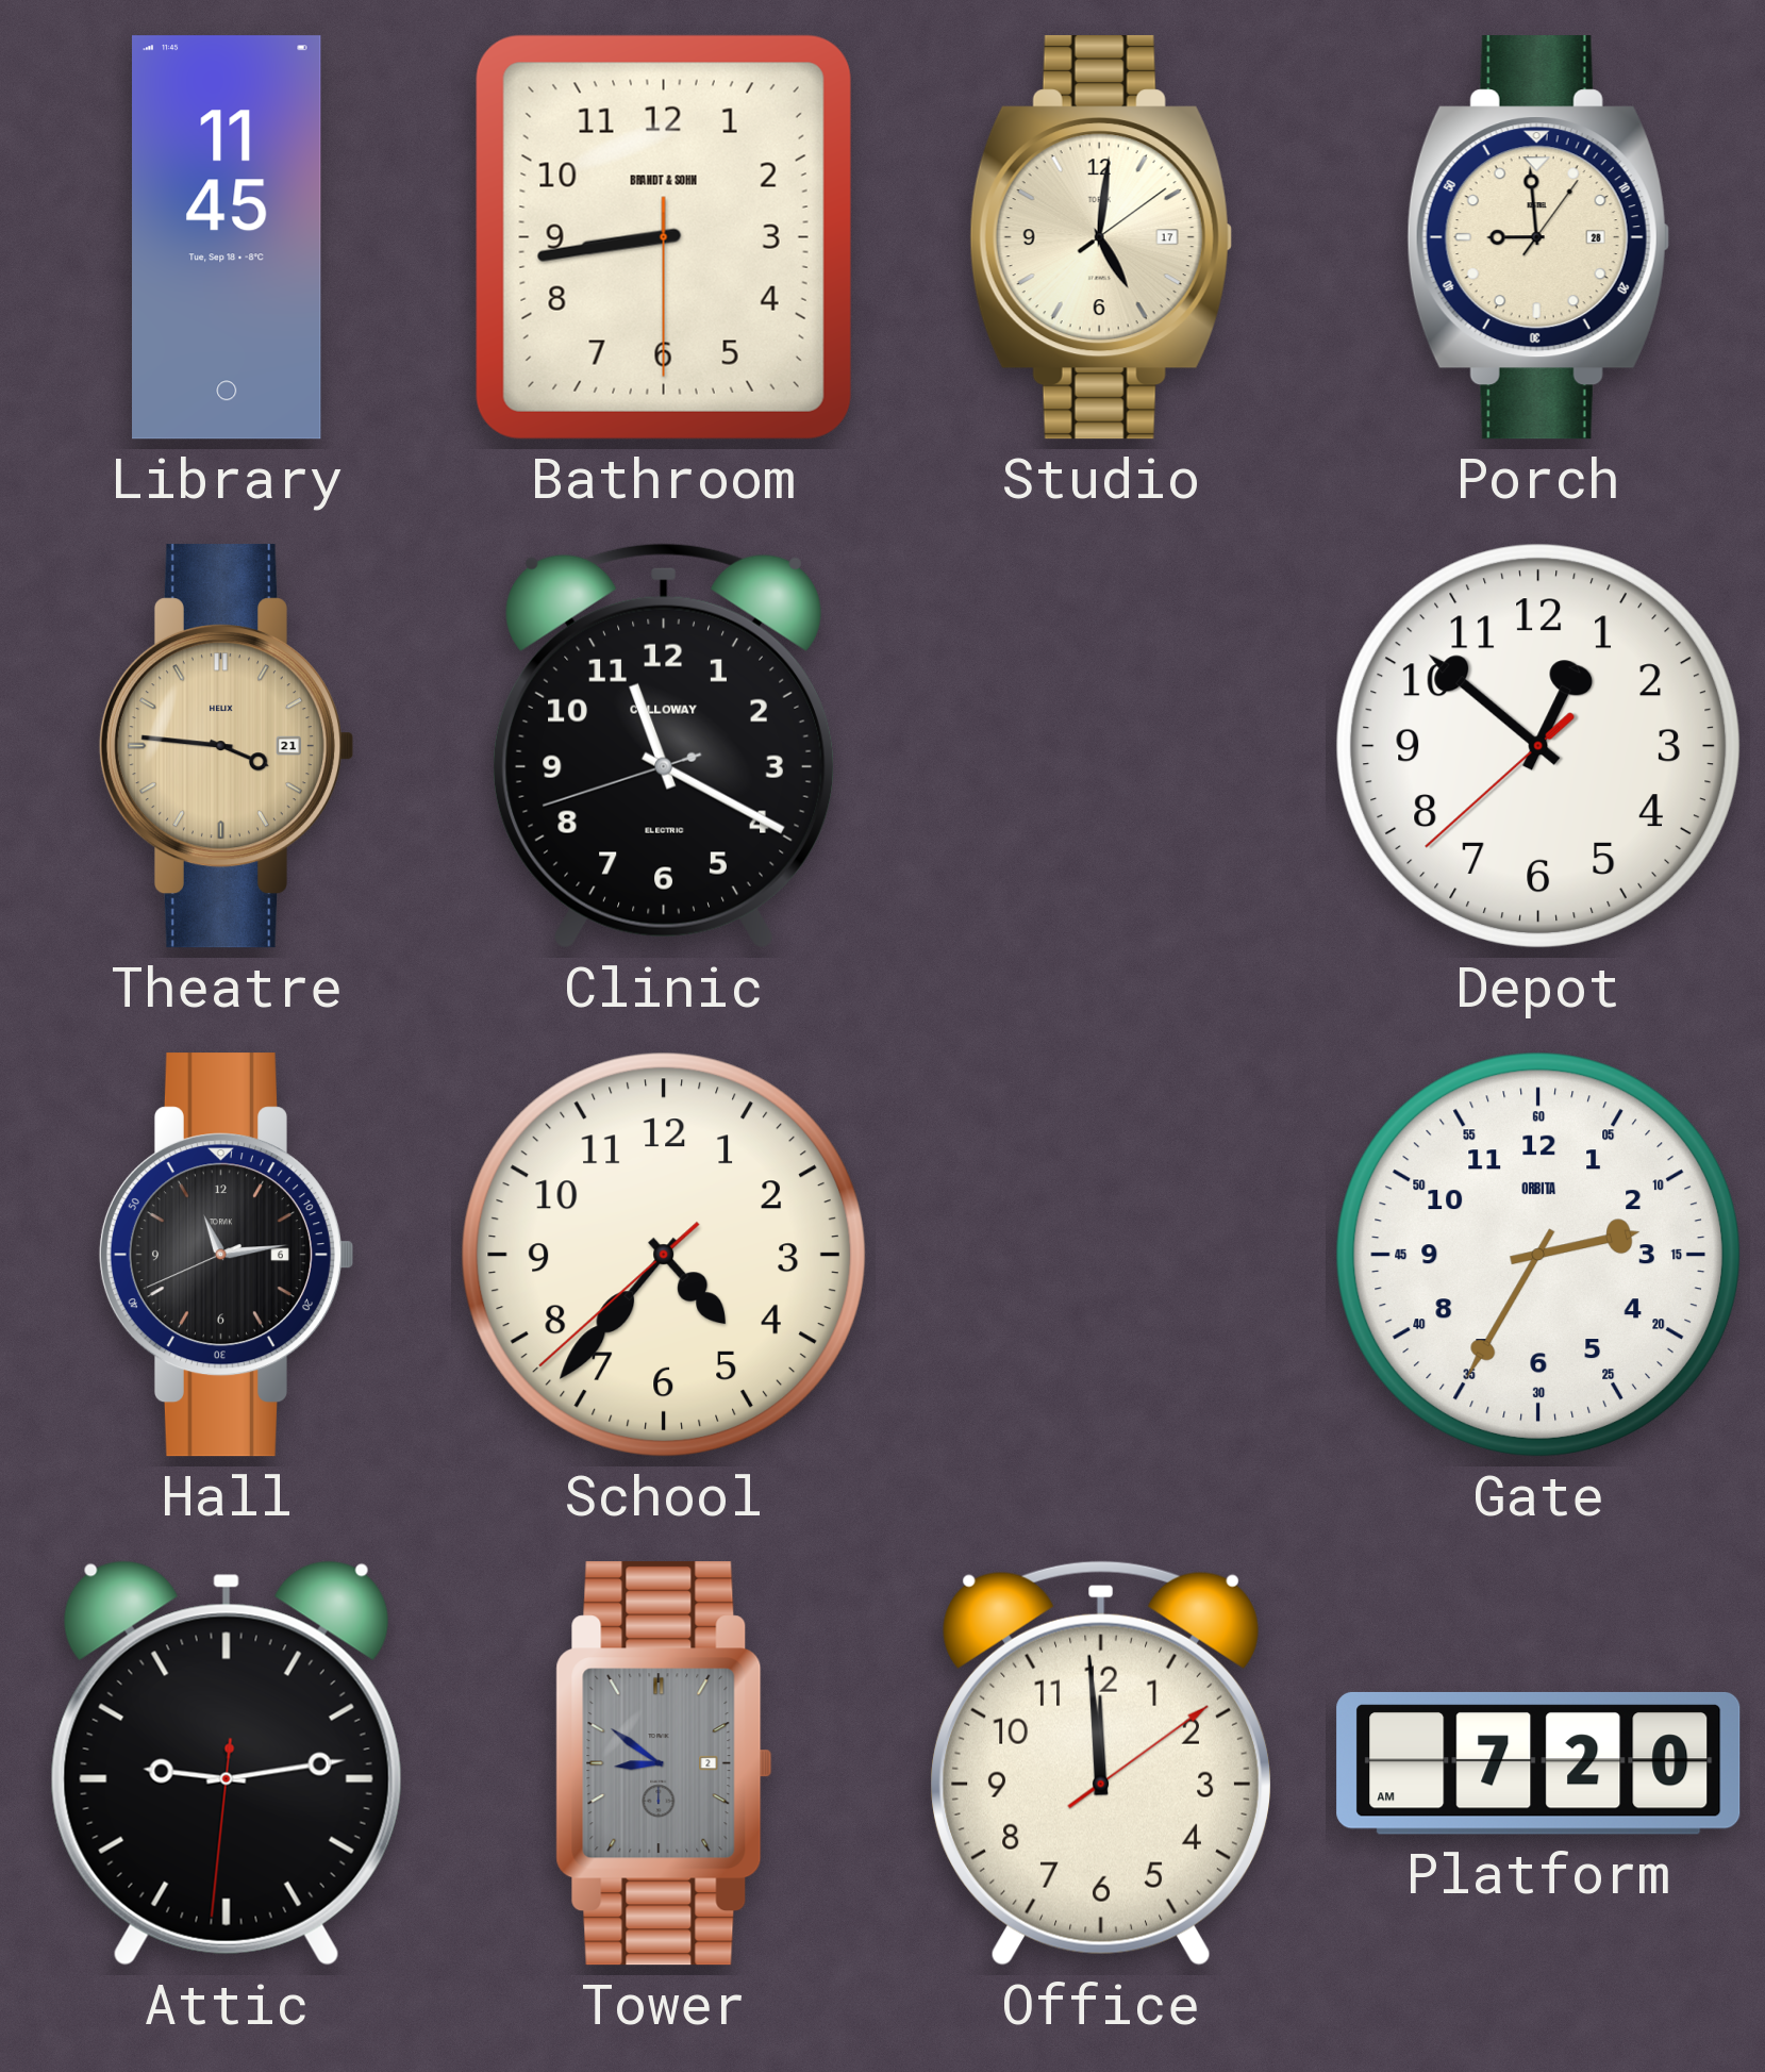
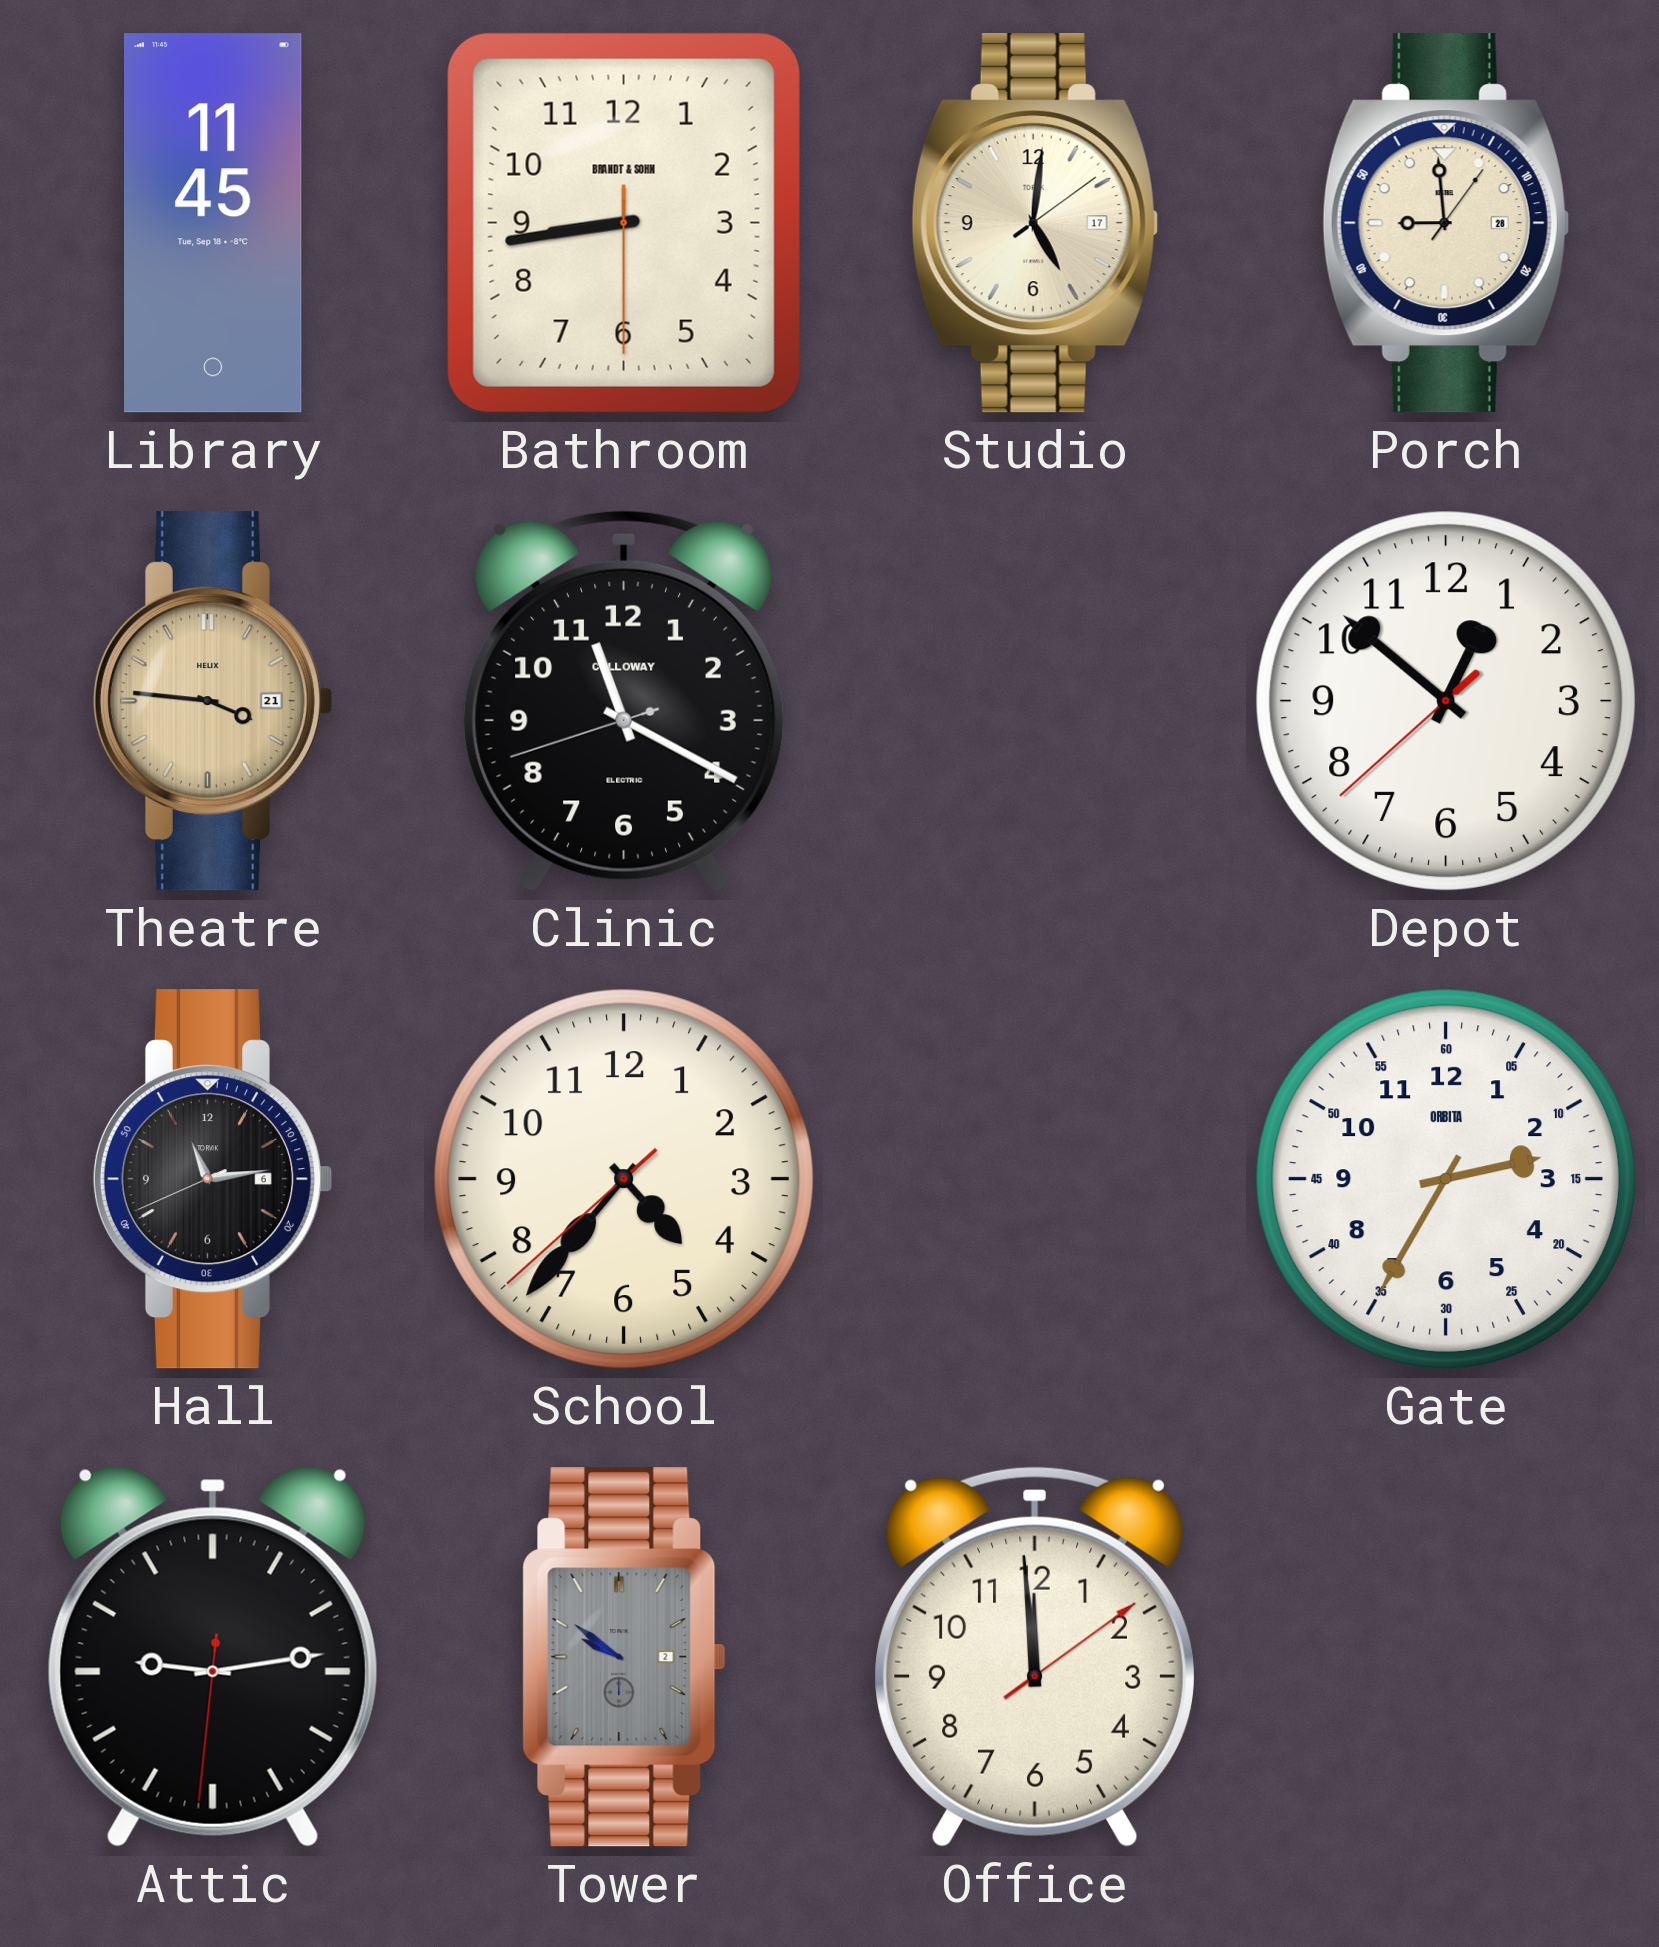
Tower: 8:51 -> 9:51 (624, 1657)
Platform: 7:20 -> none (1538, 1763)
